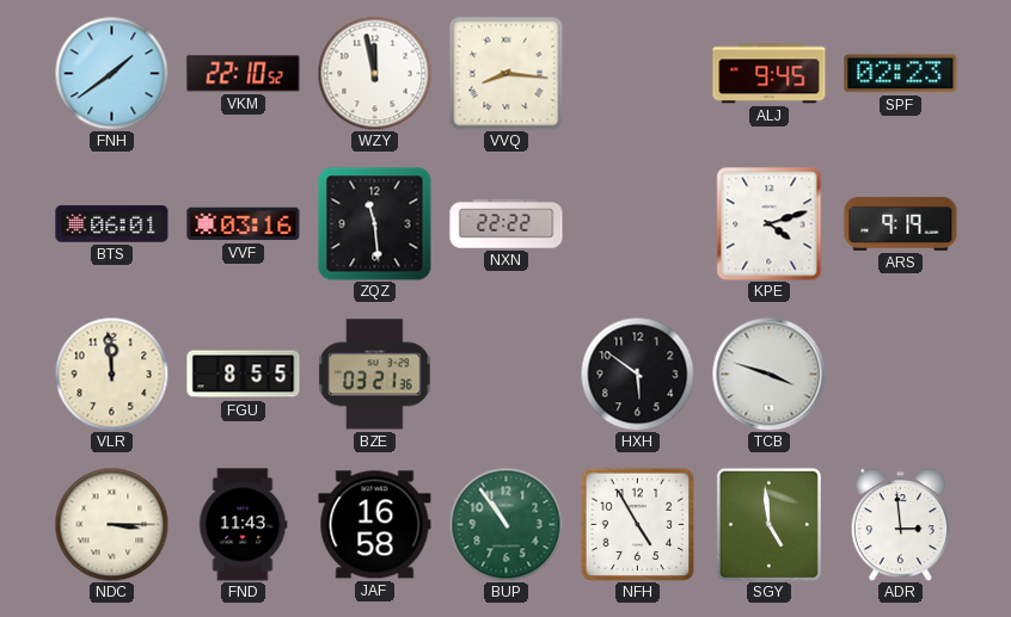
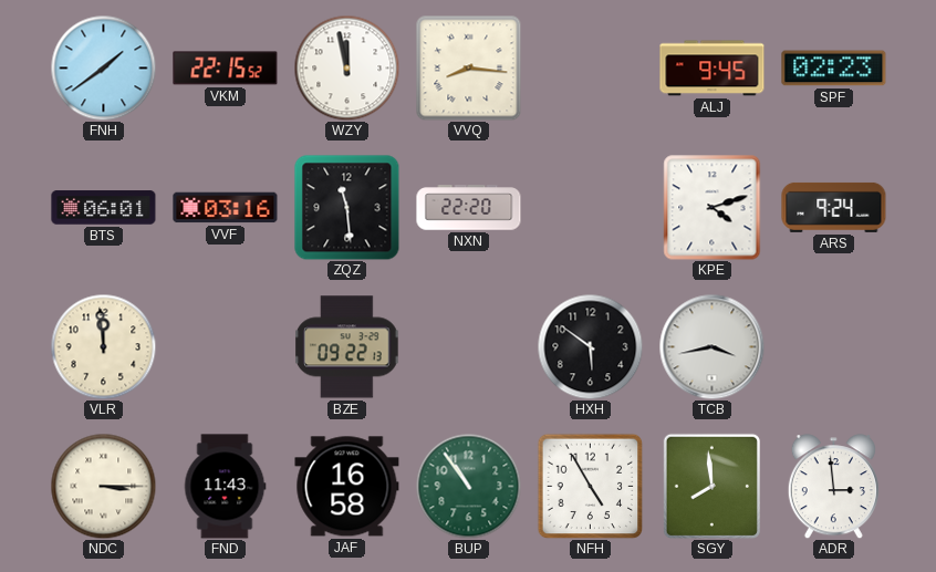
VKM: 22:10 -> 22:15 (226, 69)
NXN: 22:22 -> 22:20 (469, 208)
ARS: 9:19 -> 9:24 (834, 207)
FGU: 8:55 -> none (244, 375)
BZE: 03:21 -> 09:22 (347, 347)
TCB: 3:48 -> 3:43 (711, 346)
SGY: 4:59 -> 7:59 (711, 486)
